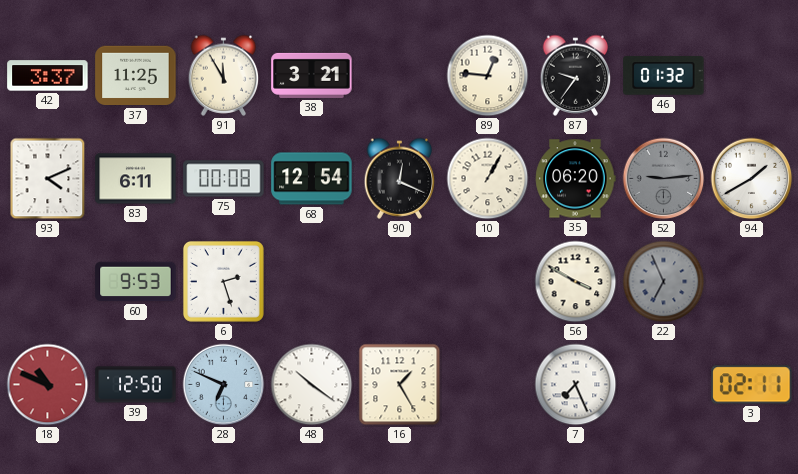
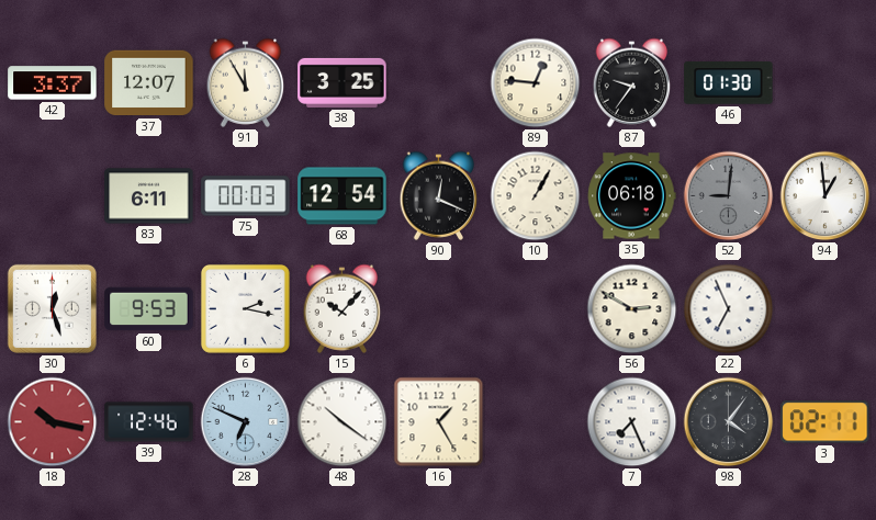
37: 11:25 -> 12:07 (149, 83)
38: 3:21 -> 3:25 (342, 82)
46: 01:32 -> 01:30 (729, 83)
93: 4:11 -> none (48, 179)
75: 00:08 -> 00:03 (246, 196)
35: 06:20 -> 06:18 (631, 196)
52: 9:14 -> 9:01 (729, 196)
94: 1:40 -> 12:59 (826, 196)
30: none -> 12:27 (52, 308)
6: 2:27 -> 2:17 (245, 308)
15: none -> 10:07 (342, 308)
56: 3:50 -> 2:50 (632, 309)
22 dial: grey -> white (729, 309)
18: 10:49 -> 10:17 (53, 422)
39: 12:50 -> 12:46 (149, 422)
98: none -> 4:06 (729, 422)
